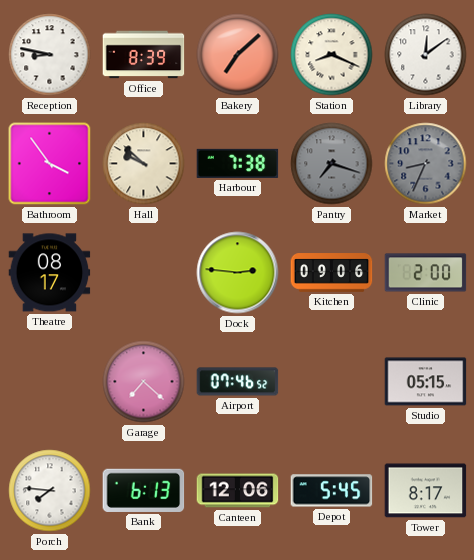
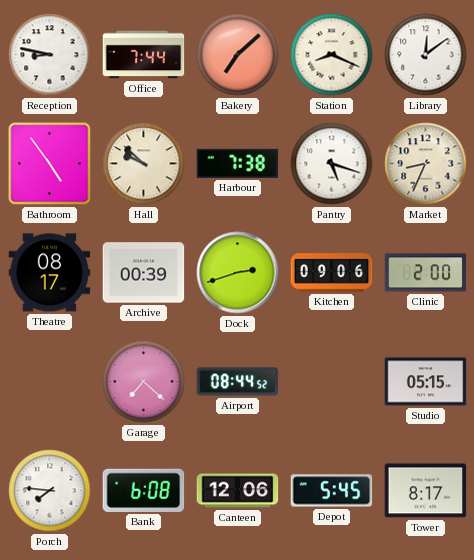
Office: 8:39 -> 7:44 (144, 55)
Bathroom: 3:54 -> 4:54 (50, 164)
Pantry: 7:18 -> 5:18 (332, 164)
Pantry dial: grey -> white (332, 164)
Market dial: grey -> cream (426, 164)
Archive: none -> 00:39 (144, 273)
Dock: 2:46 -> 2:42 (238, 273)
Airport: 07:46 -> 08:44 (238, 382)
Bank: 6:13 -> 6:08 (144, 490)
